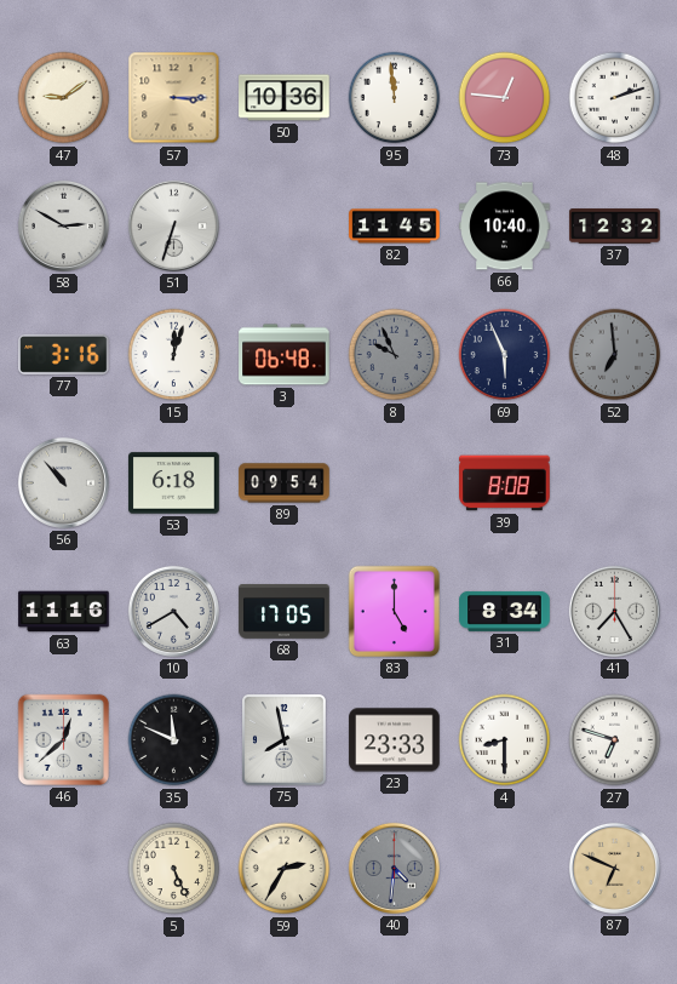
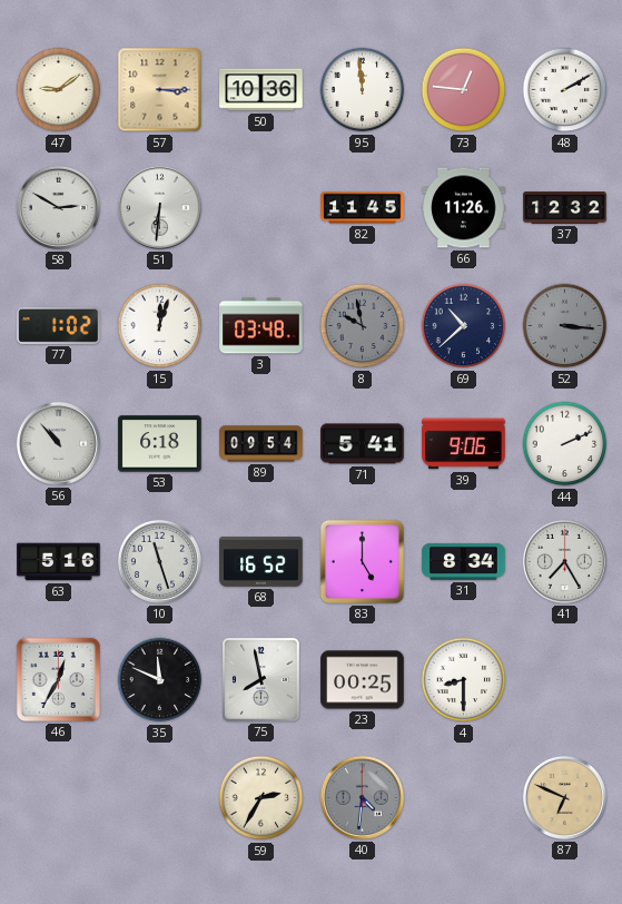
48: 2:12 -> 2:10 (565, 90)
51: 6:33 -> 6:31 (159, 207)
66: 10:40 -> 11:26 (464, 208)
77: 3:16 -> 1:02 (59, 325)
3: 06:48 -> 03:48 (261, 326)
8: 9:56 -> 9:58 (363, 326)
69: 5:56 -> 10:38 (464, 326)
52: 6:59 -> 3:16 (565, 326)
71: none -> 5:41 (363, 444)
39: 8:08 -> 9:06 (464, 444)
44: none -> 2:11 (565, 444)
63: 11:16 -> 5:16 (59, 562)
10: 4:40 -> 11:27 (159, 561)
68: 17:05 -> 16:52 (261, 562)
46: 12:38 -> 12:35 (58, 679)
23: 23:33 -> 00:25 (363, 680)
27: 6:48 -> none (615, 740)
5: 5:26 -> none (174, 869)
